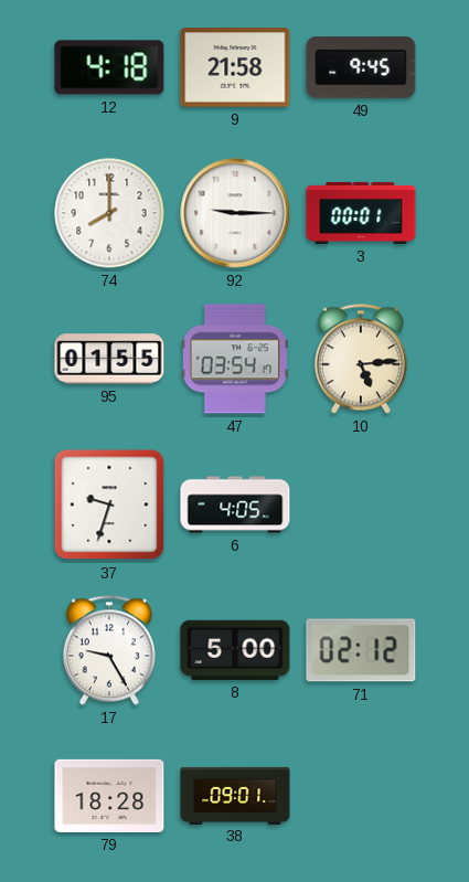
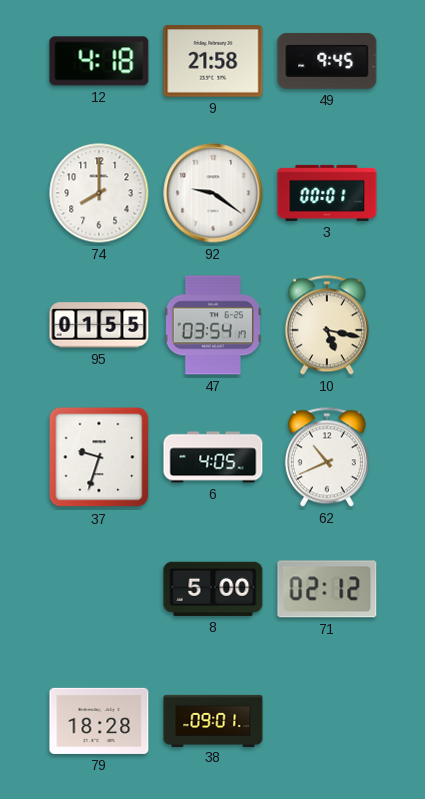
92: 9:15 -> 9:21 (213, 193)
10: 5:14 -> 5:17 (327, 325)
62: none -> 10:41 (327, 457)
17: 9:25 -> none (109, 650)
